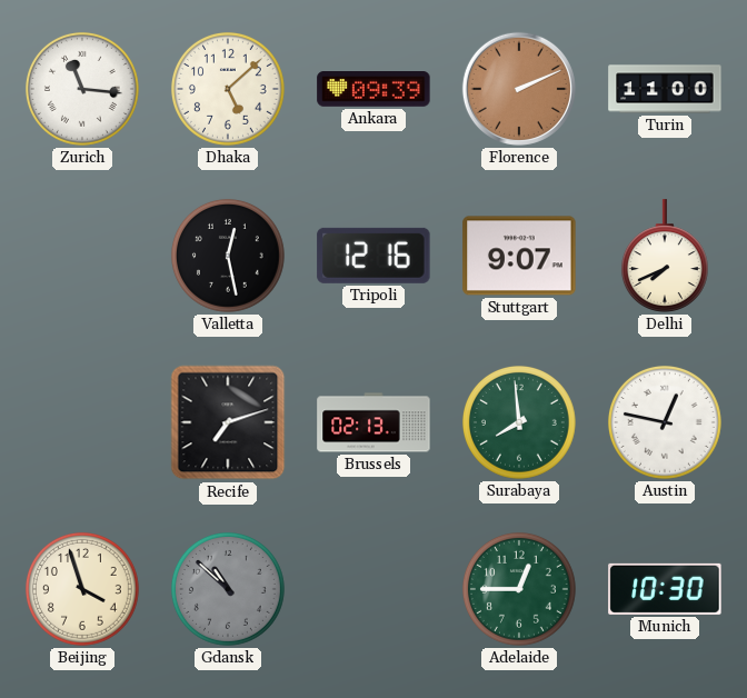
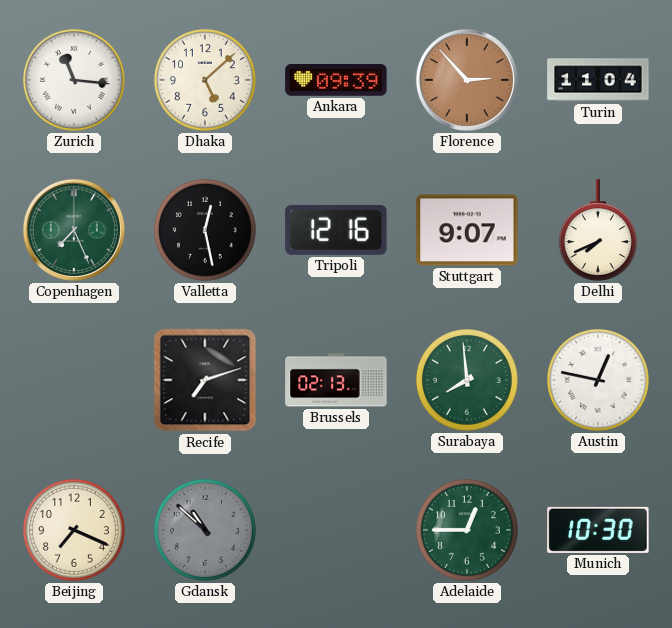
Florence: 2:11 -> 2:53 (467, 80)
Turin: 11:00 -> 11:04 (598, 80)
Copenhagen: none -> 7:26 (74, 230)
Beijing: 3:57 -> 7:19 (74, 530)
